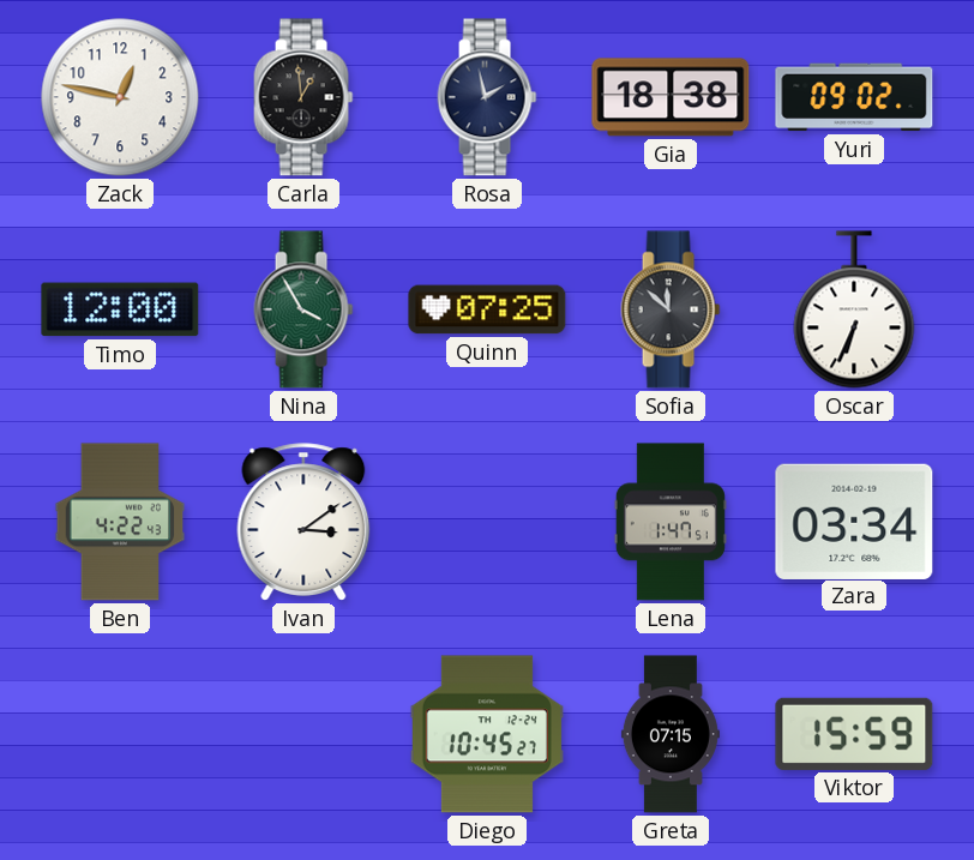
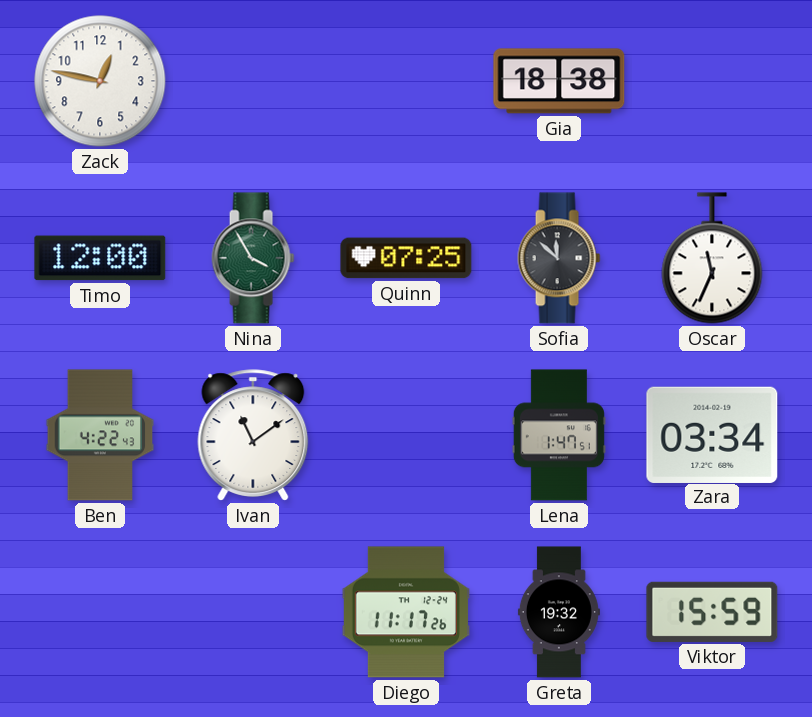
Carla: 12:59 -> none (303, 97)
Rosa: 1:58 -> none (487, 97)
Yuri: 09:02 -> none (854, 97)
Oscar: 6:34 -> 11:34 (712, 258)
Ivan: 3:09 -> 11:09 (253, 435)
Diego: 10:45 -> 11:17 (405, 612)
Greta: 07:15 -> 19:32 (559, 612)
